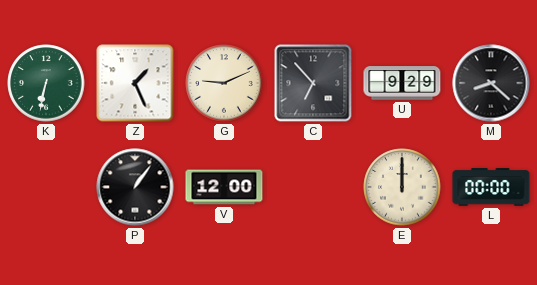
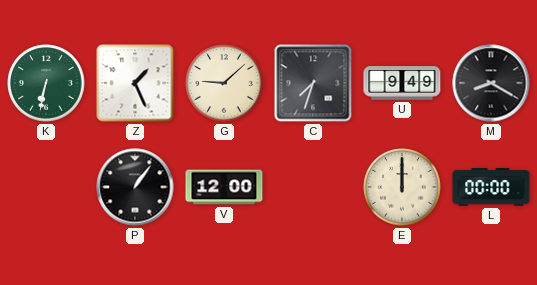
G: 9:11 -> 9:08 (224, 83)
C: 6:53 -> 7:33 (313, 83)
U: 9:29 -> 9:49 (402, 83)
M: 8:22 -> 8:20 (491, 83)
